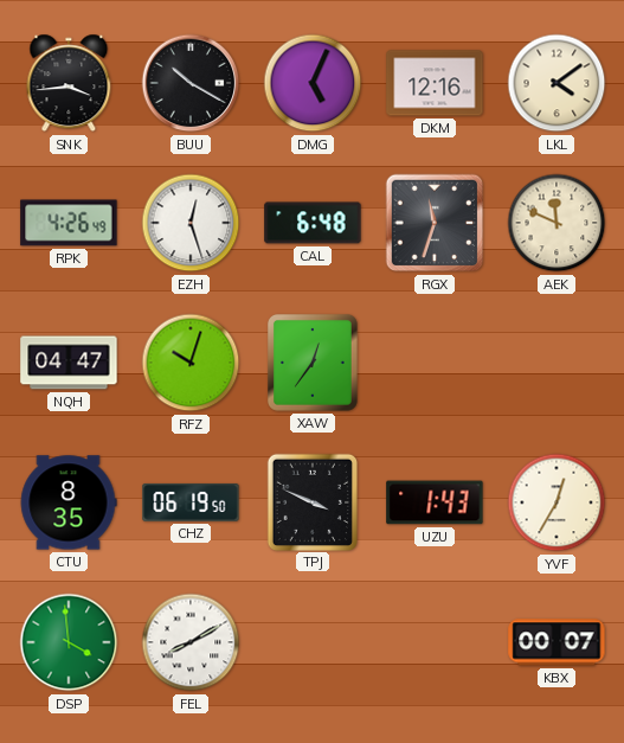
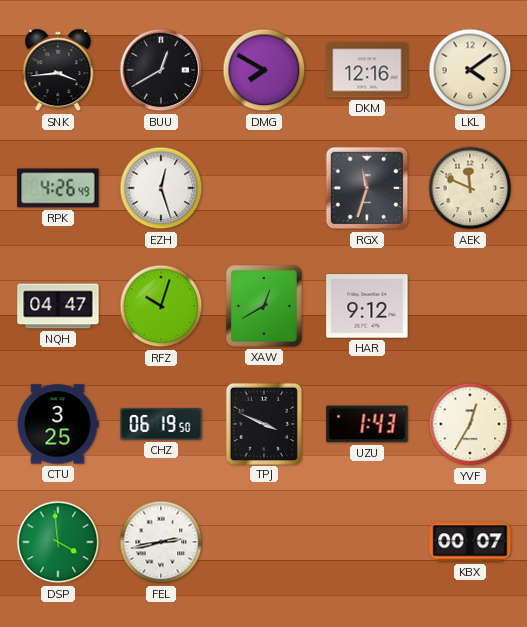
BUU: 10:20 -> 12:40 (161, 70)
DMG: 5:04 -> 7:50 (264, 70)
CAL: 6:48 -> none (313, 223)
XAW: 12:36 -> 12:40 (264, 307)
HAR: none -> 9:12 (367, 306)
CTU: 8:35 -> 3:25 (58, 424)
FEL: 8:10 -> 2:43 (161, 542)
